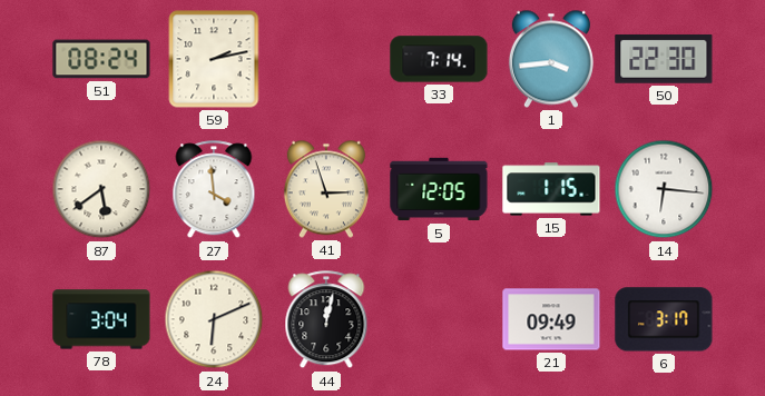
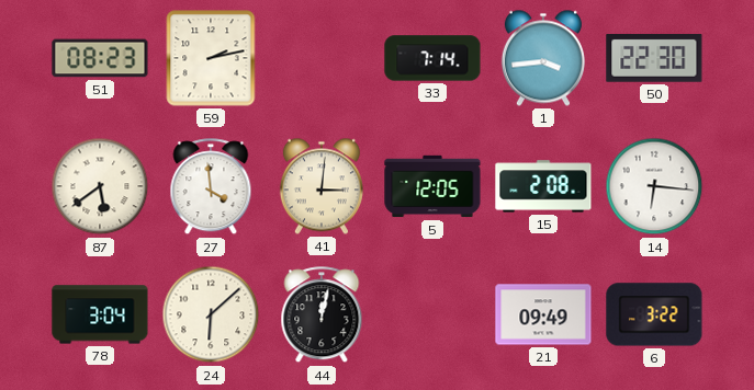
51: 08:24 -> 08:23 (100, 58)
41: 2:57 -> 3:01 (322, 186)
15: 1:15 -> 2:08 (543, 186)
24: 6:11 -> 6:08 (211, 314)
6: 3:17 -> 3:22 (654, 314)
